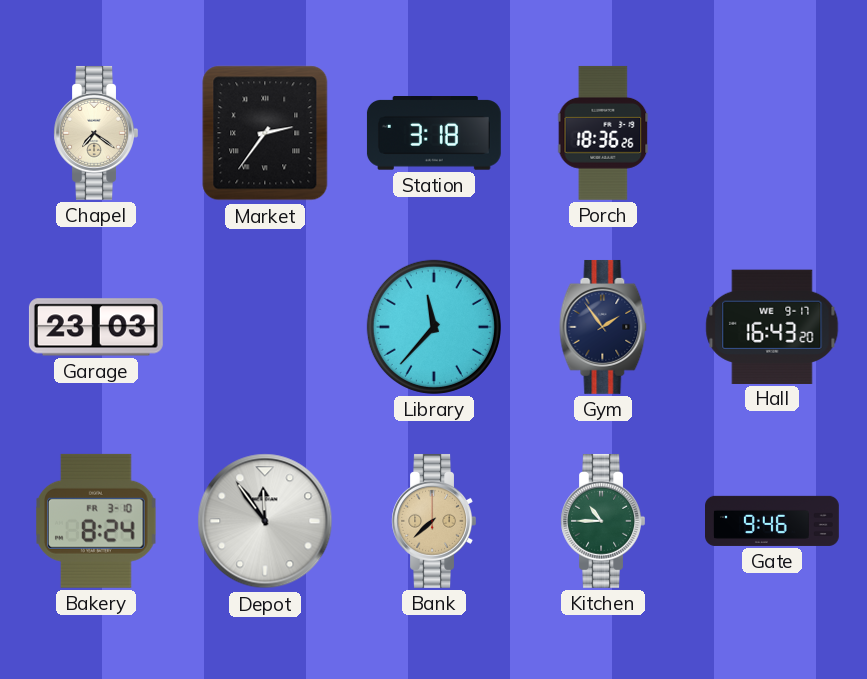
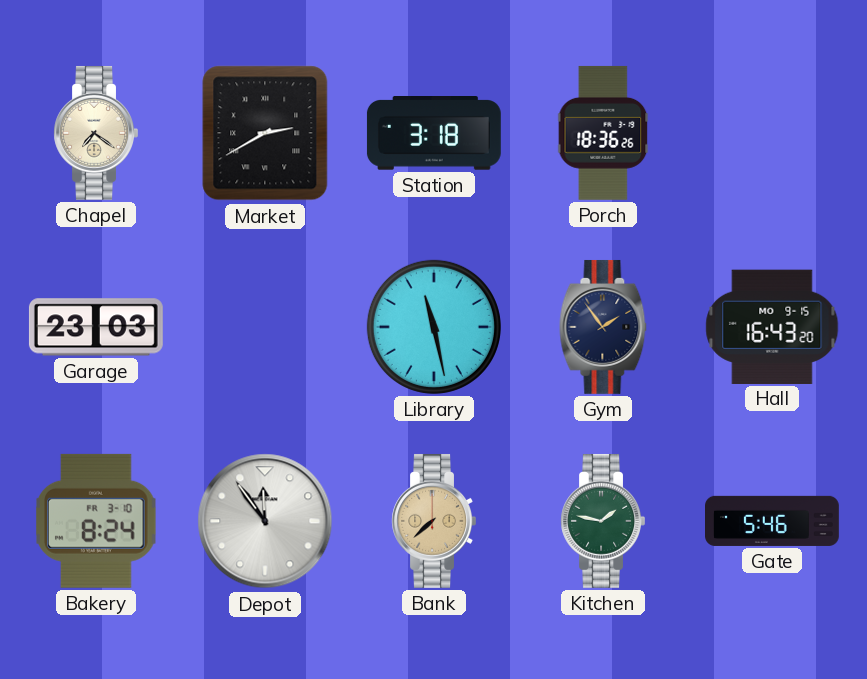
Market: 2:36 -> 2:40 (265, 133)
Library: 11:37 -> 11:28 (434, 327)
Hall date: WE 9-17 -> MO 9-15 (772, 326)
Kitchen: 10:45 -> 1:47 (603, 521)
Gate: 9:46 -> 5:46 (773, 521)
